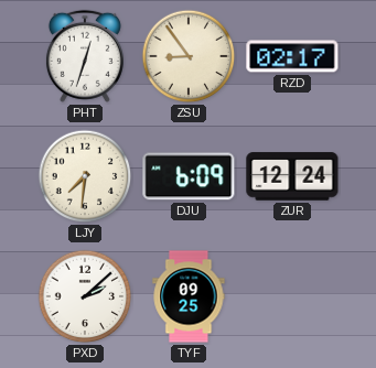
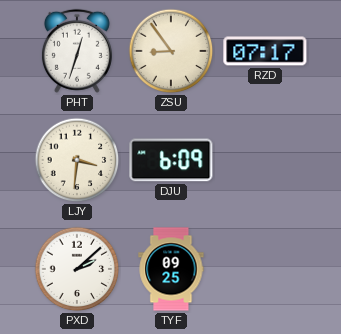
RZD: 02:17 -> 07:17 (265, 51)
LJY: 7:31 -> 3:31 (77, 160)
ZUR: 12:24 -> none (292, 176)
